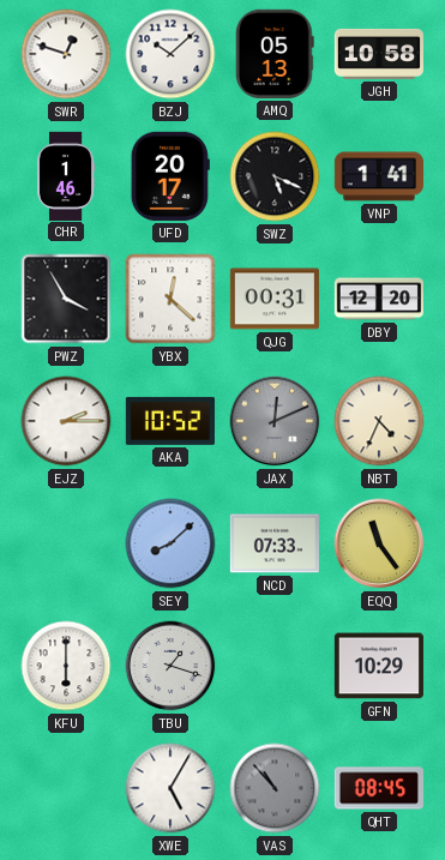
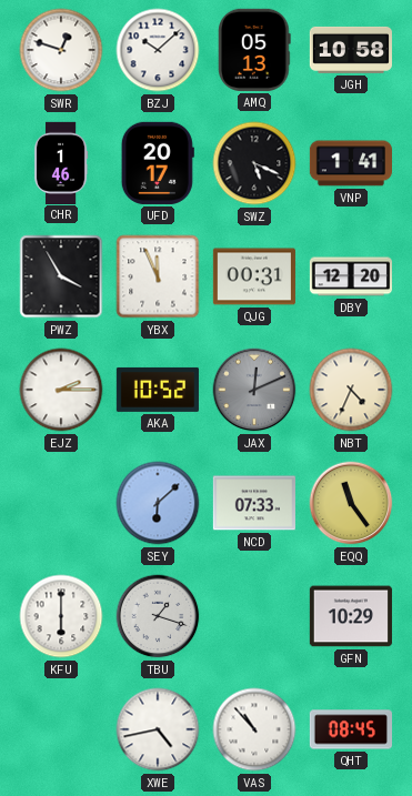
YBX: 12:22 -> 11:56 (158, 276)
SEY: 8:08 -> 6:08 (158, 503)
XWE: 5:05 -> 4:43 (158, 729)
VAS dial: grey -> white (254, 729)
